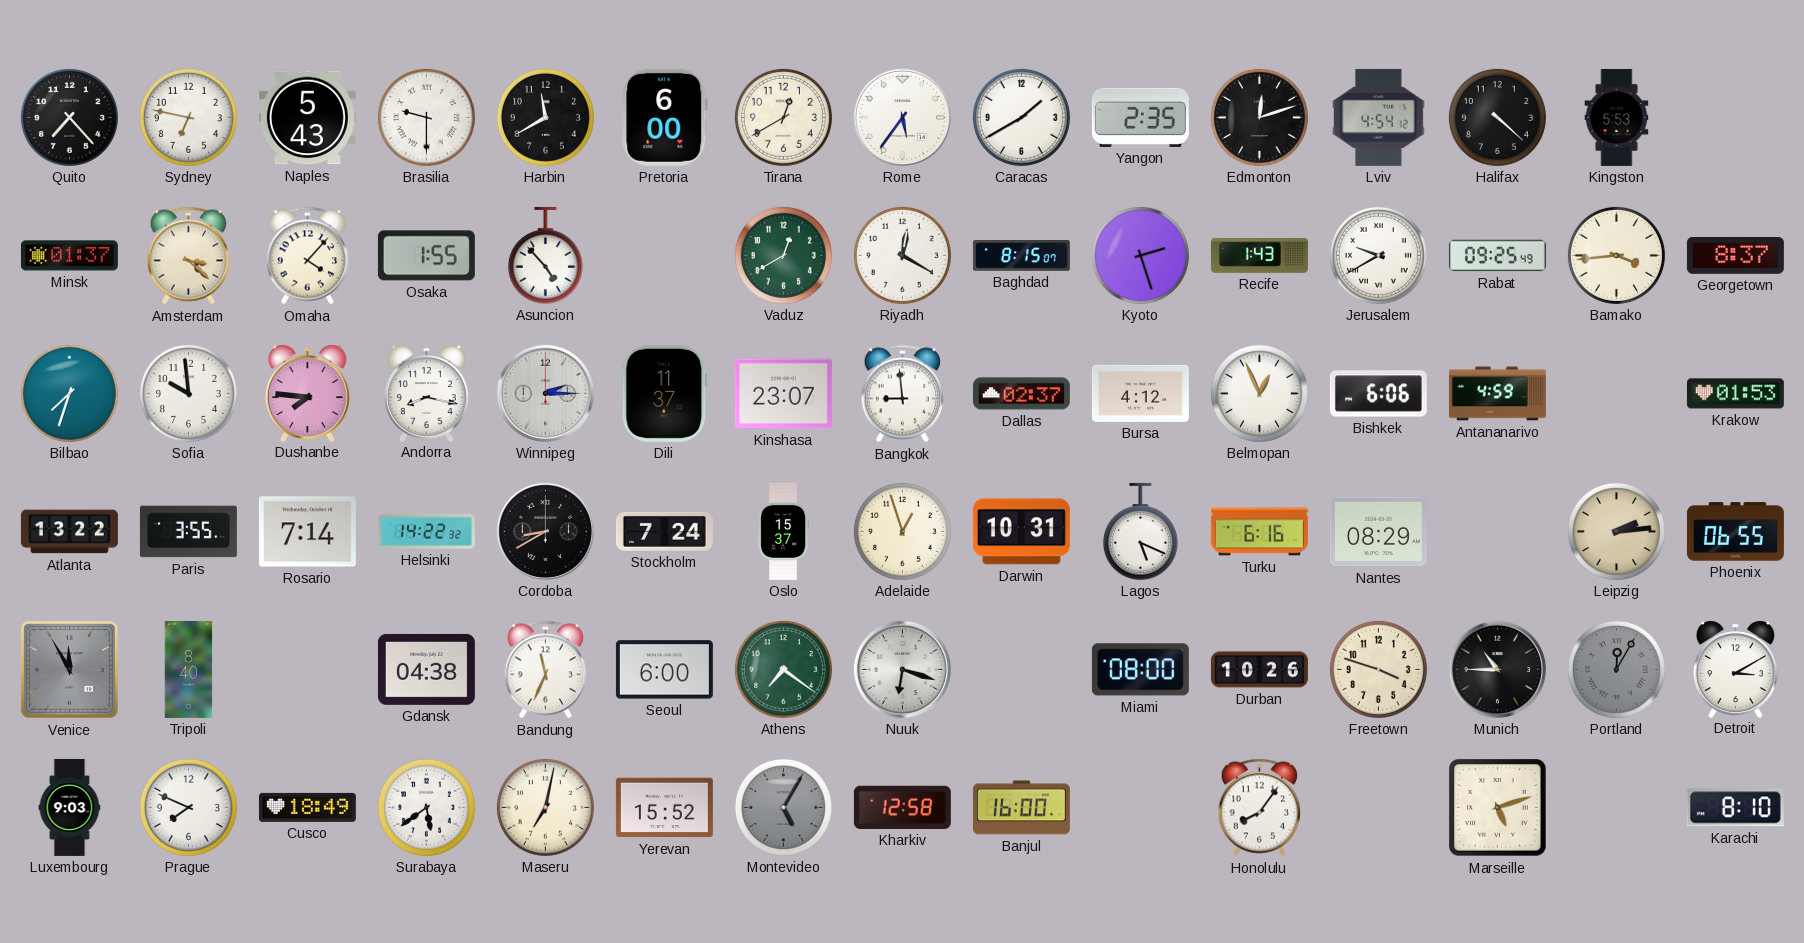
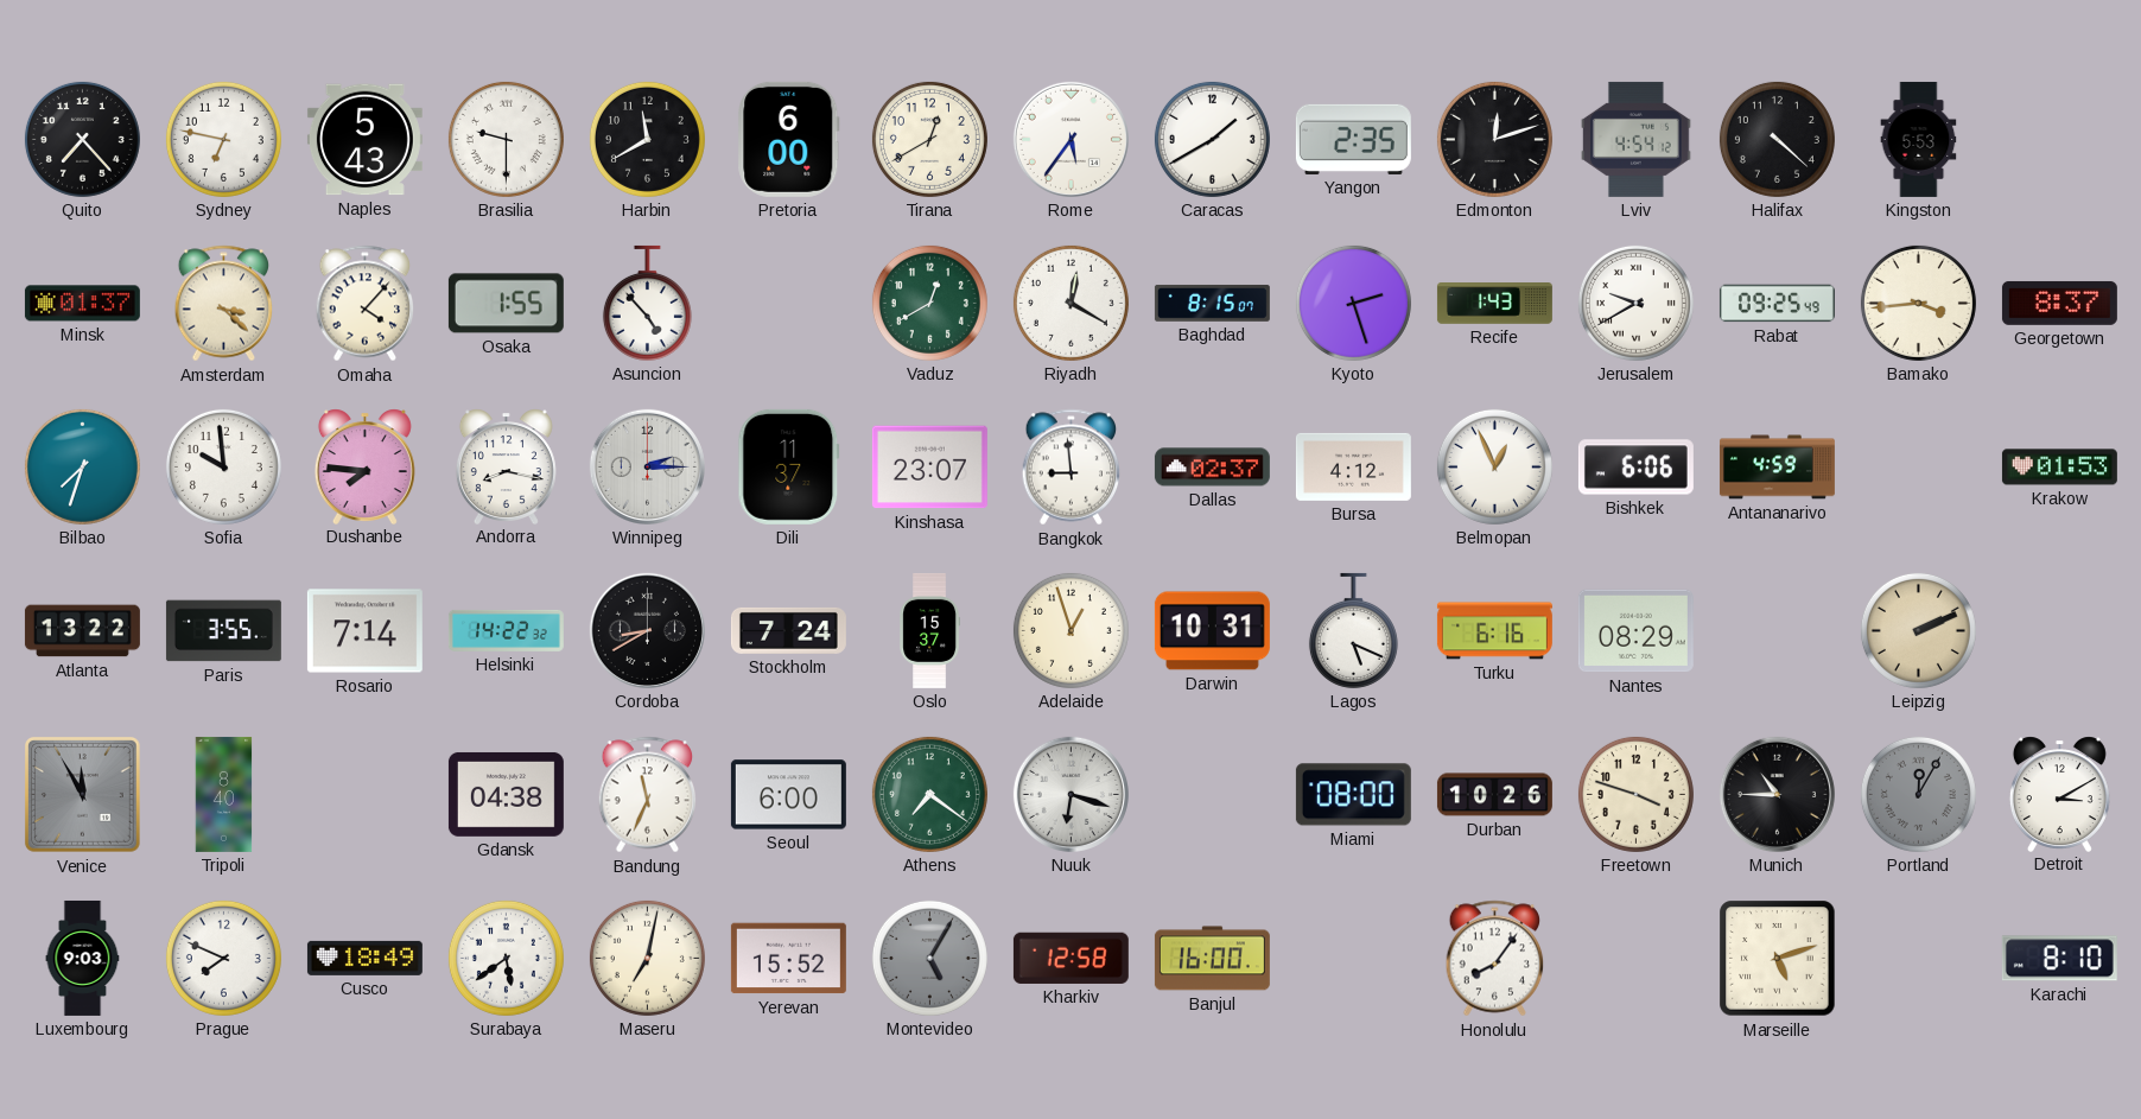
Leipzig: 2:14 -> 2:11 (1918, 630)
Phoenix: 06:55 -> none (1735, 532)
